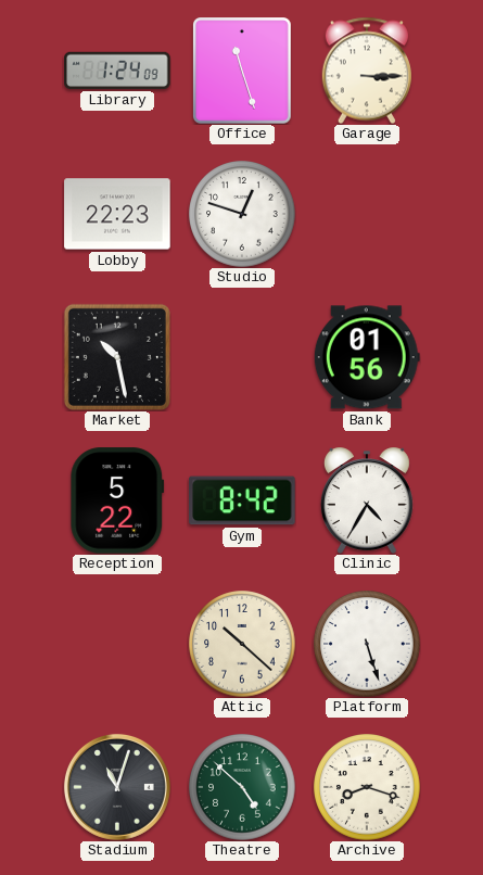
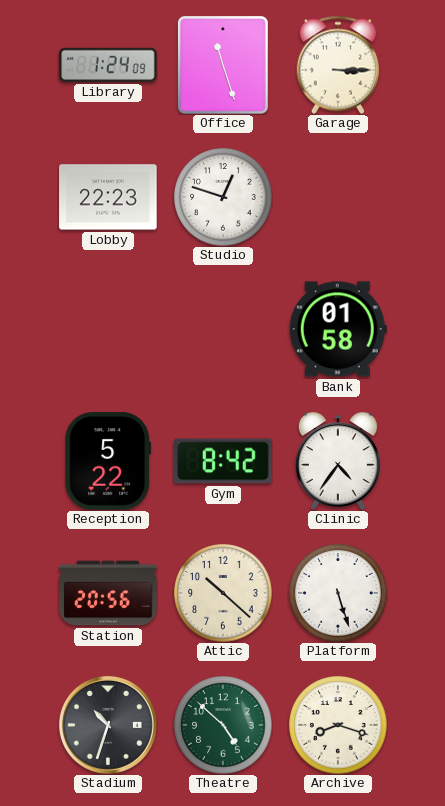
Market: 10:28 -> none (117, 357)
Bank: 01:56 -> 01:58 (338, 329)
Clinic: 4:35 -> 4:36 (338, 461)
Station: none -> 20:56 (108, 593)
Stadium: 11:03 -> 10:33 (108, 725)
